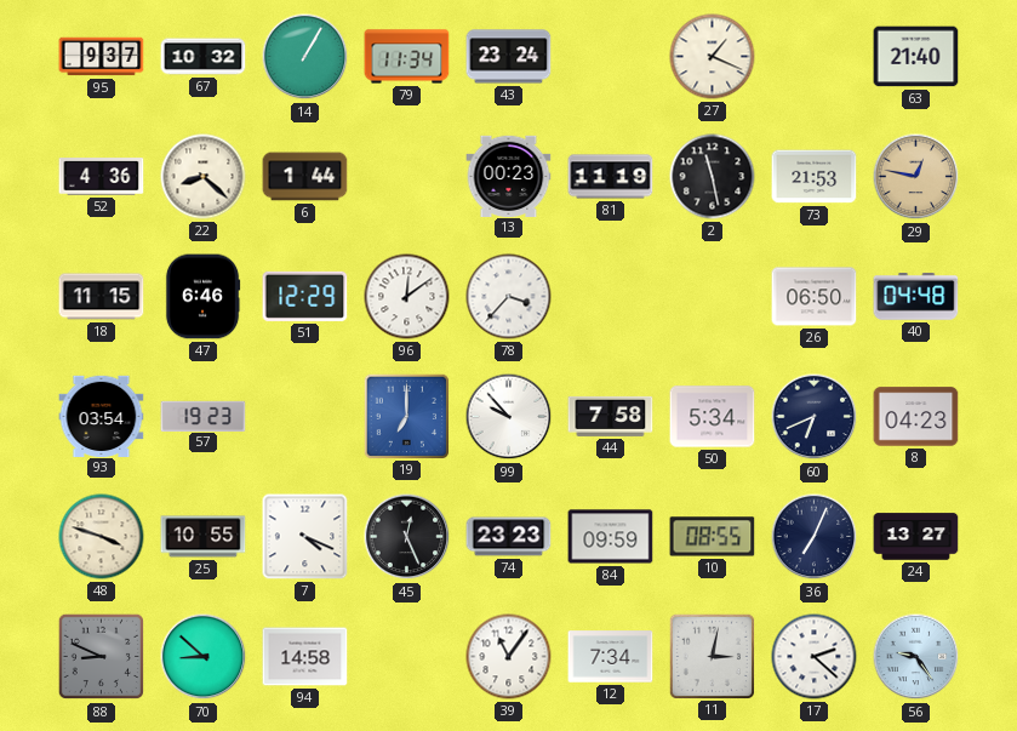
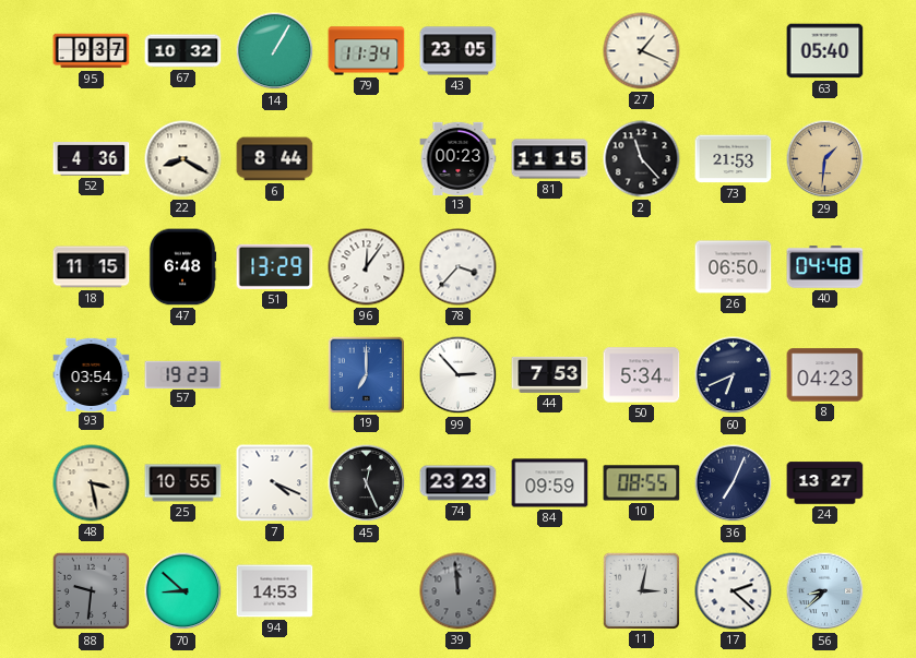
43: 23:24 -> 23:05 (459, 51)
63: 21:40 -> 05:40 (825, 51)
22: 8:22 -> 8:20 (183, 159)
6: 1:44 -> 8:44 (275, 159)
81: 11:19 -> 11:15 (550, 159)
2: 11:28 -> 11:23 (642, 159)
29: 12:47 -> 1:31 (825, 159)
47: 6:46 -> 6:48 (182, 267)
51: 12:29 -> 13:29 (275, 266)
96: 12:09 -> 12:06 (367, 267)
99: 9:53 -> 2:53 (459, 375)
44: 7:58 -> 7:53 (550, 374)
48: 3:48 -> 3:28 (92, 483)
88: 8:49 -> 9:31 (92, 591)
94: 14:58 -> 14:53 (275, 591)
39: 11:06 -> 11:59 (459, 591)
39 dial: white -> grey (459, 591)
12: 7:34 -> none (611, 657)
56: 9:24 -> 8:38 (825, 591)
